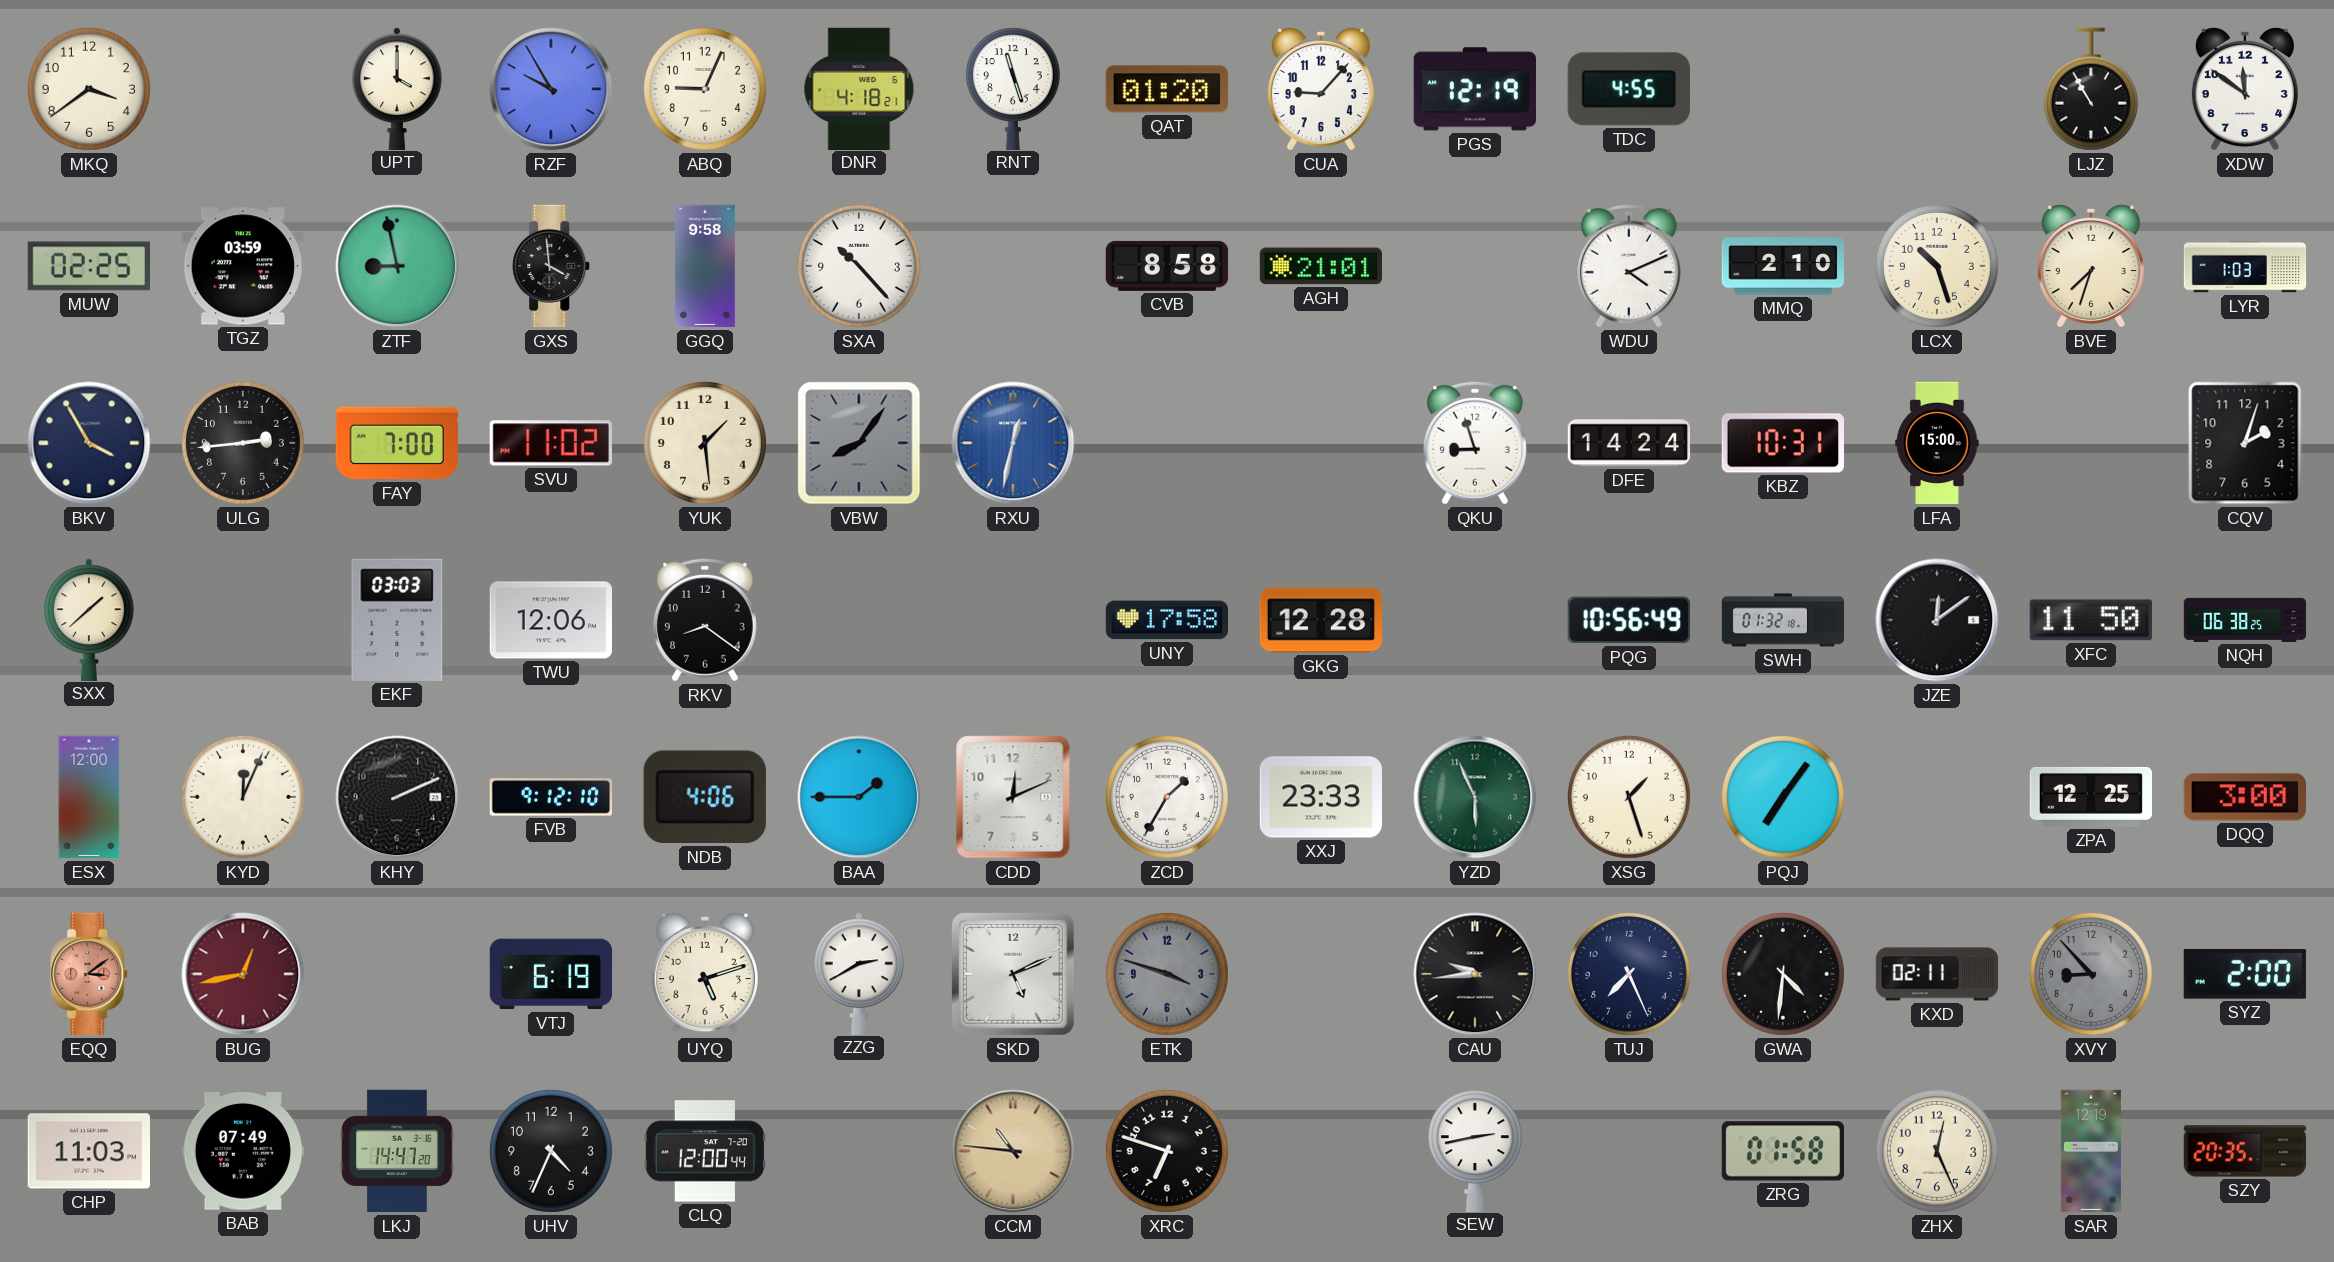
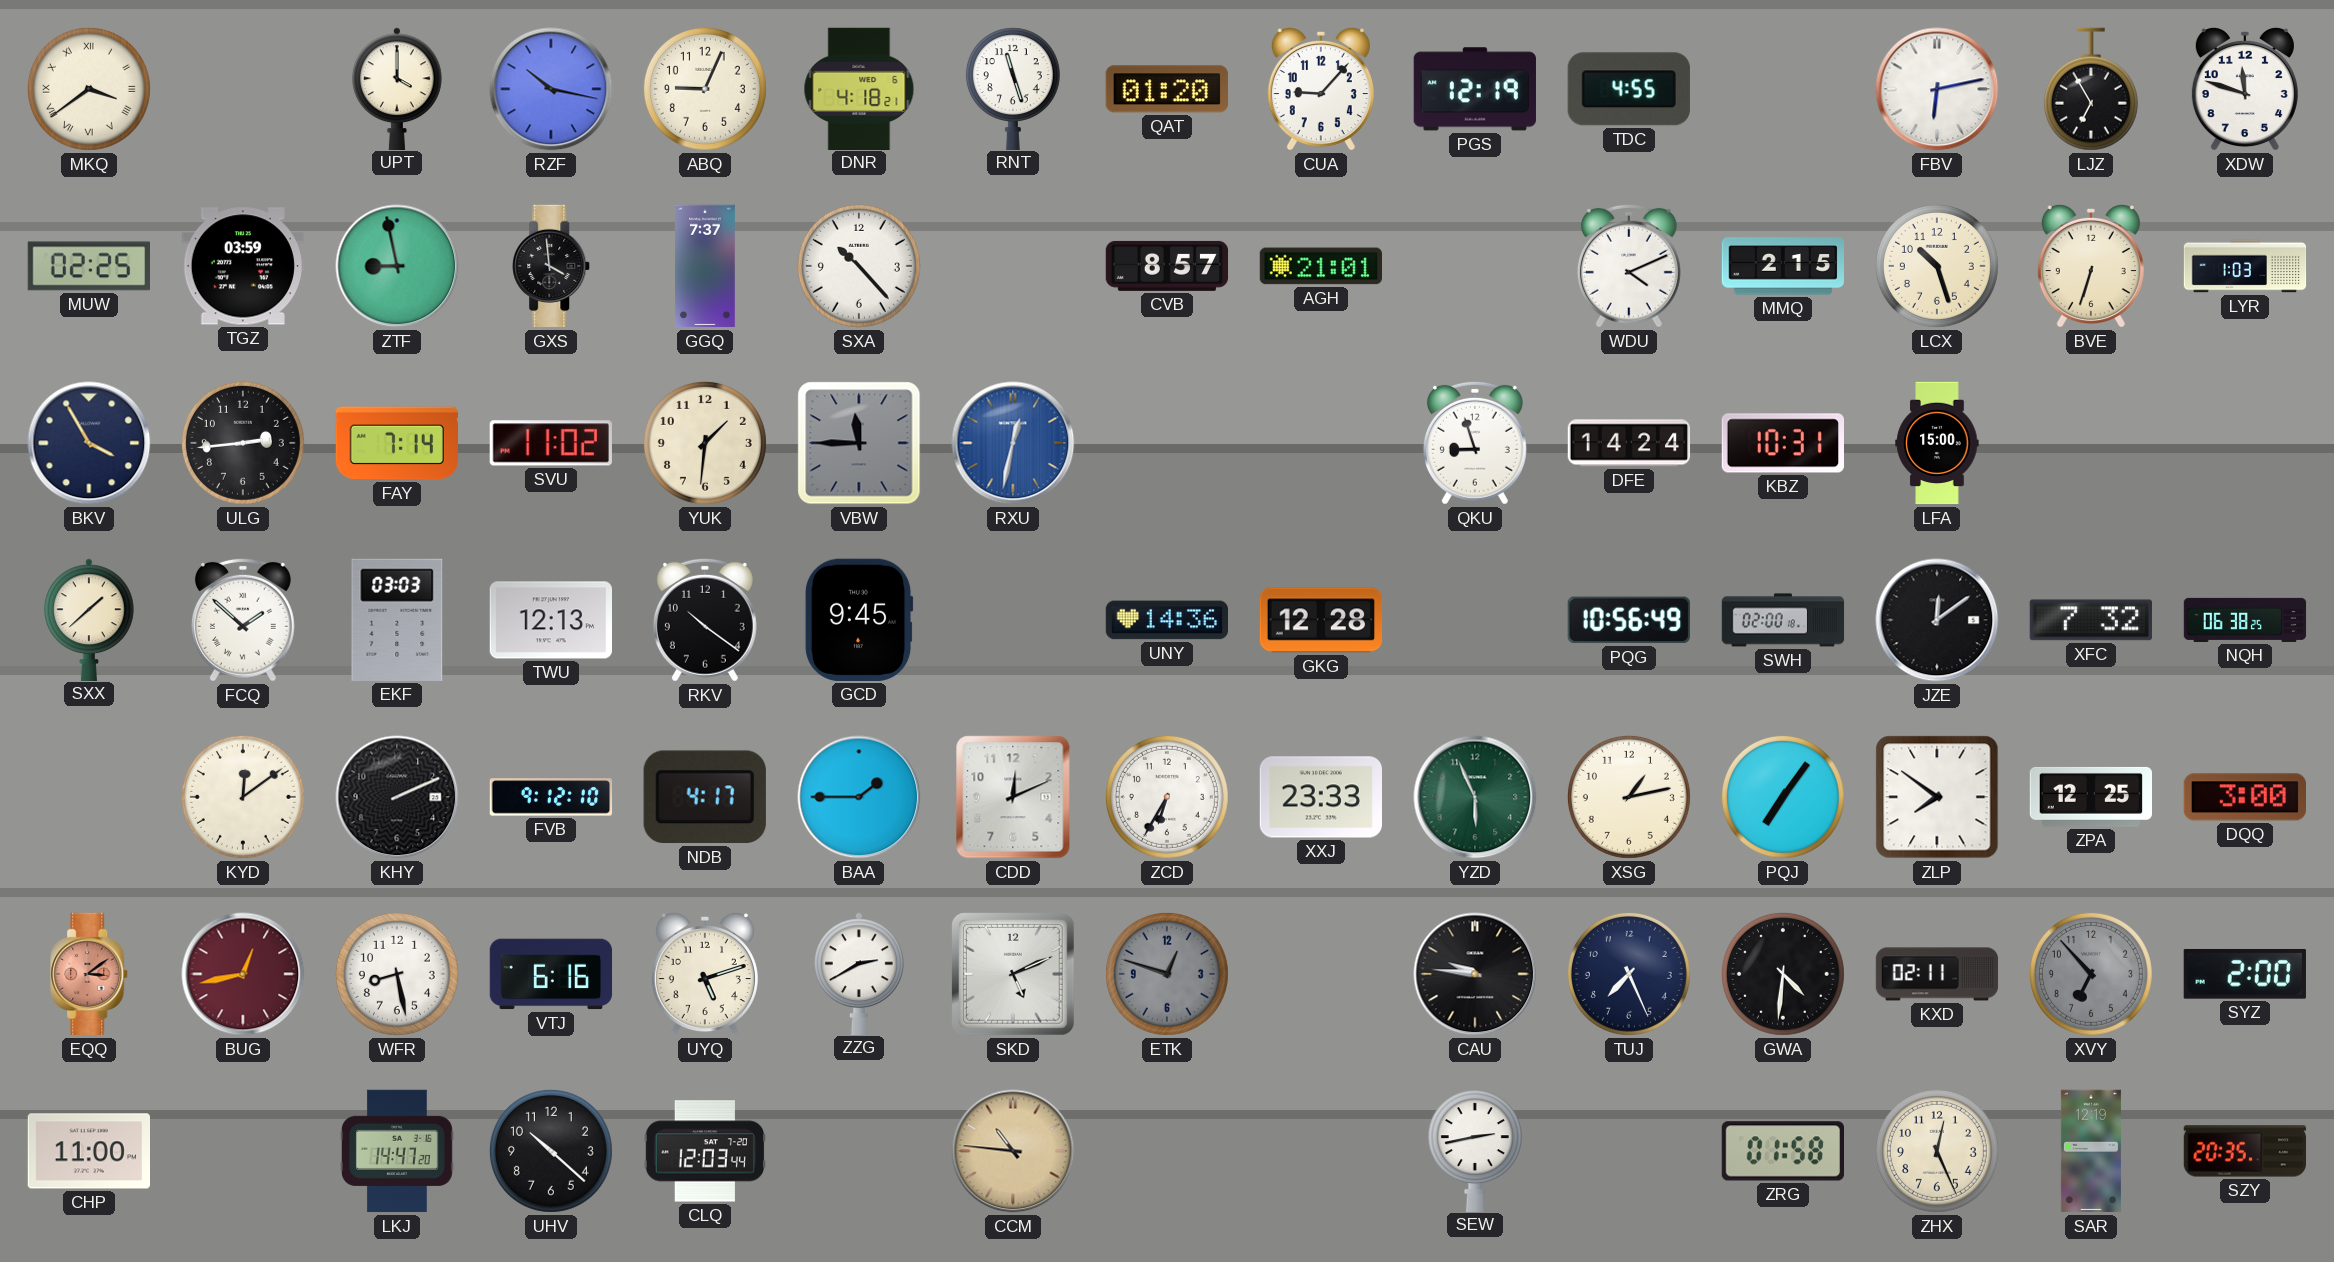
MKQ numerals: Arabic -> Roman (89, 89)
RZF: 9:55 -> 10:17 (551, 89)
FBV: none -> 6:13 (1937, 89)
LJZ: 10:55 -> 6:55 (2091, 89)
XDW: 11:51 -> 11:48 (2245, 89)
GGQ: 9:58 -> 7:37 (705, 266)
CVB: 8:58 -> 8:57 (1167, 266)
MMQ: 2:10 -> 2:15 (1782, 266)
BVE: 7:33 -> 6:33 (2091, 266)
FAY: 7:00 -> 7:14 (397, 443)
YUK: 1:29 -> 1:31 (705, 443)
VBW: 8:06 -> 11:45 (859, 443)
CQV: 2:03 -> none (2245, 443)
FCQ: none -> 1:52 (243, 620)
TWU: 12:06 -> 12:13 (550, 620)
RKV: 8:21 -> 10:21 (705, 620)
GCD: none -> 9:45 (859, 620)
UNY: 17:58 -> 14:36 (1167, 620)
SWH: 01:32 -> 02:00 (1783, 620)
XFC: 11:50 -> 7:32 (2090, 620)
ESX: 12:00 -> none (89, 797)
KYD: 12:04 -> 12:09 (243, 797)
NDB: 4:06 -> 4:17 (705, 797)
ZCD: 1:35 -> 6:35 (1167, 797)
XSG: 1:27 -> 1:13 (1629, 797)
ZLP: none -> 7:51 (1937, 797)
WFR: none -> 8:28 (397, 974)
VTJ: 6:19 -> 6:16 (551, 974)
ETK: 3:48 -> 12:48 (1167, 974)
CAU: 9:44 -> 9:46 (1475, 974)
XVY: 8:53 -> 6:53 (2091, 974)
CHP: 11:03 -> 11:00 (88, 1151)
BAB: 07:49 -> none (242, 1152)
UHV: 4:34 -> 10:22 (551, 1151)
CLQ: 12:00 -> 12:03 (704, 1151)
XRC: 6:48 -> none (1167, 1151)
